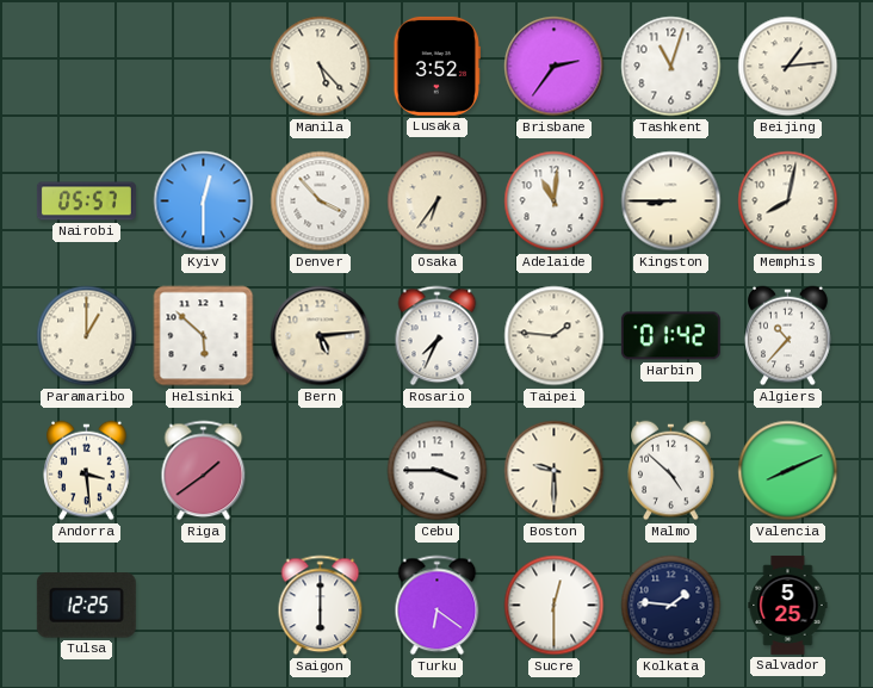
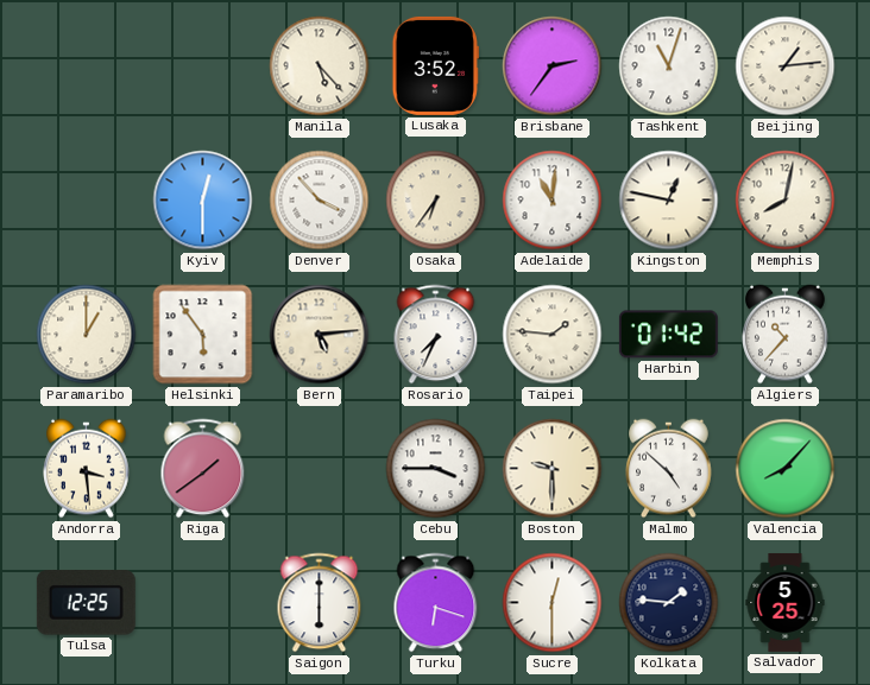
Nairobi: 05:57 -> none (86, 202)
Kingston: 8:45 -> 12:47 (669, 201)
Helsinki: 5:52 -> 5:54 (203, 335)
Valencia: 8:11 -> 8:07 (786, 469)
Turku: 6:21 -> 6:18 (436, 603)
